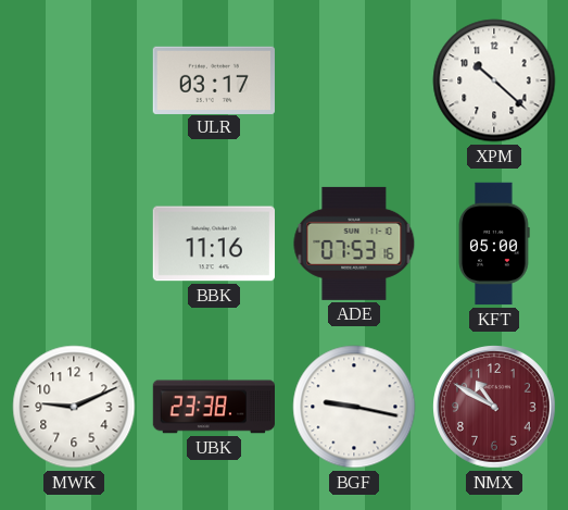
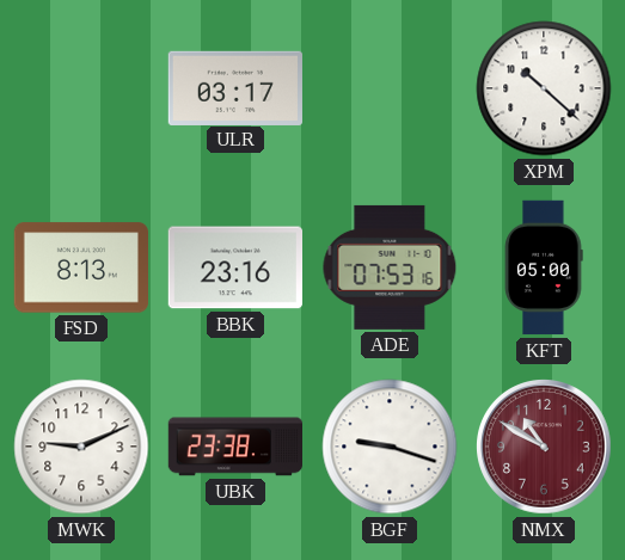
FSD: none -> 8:13 (80, 267)
BBK: 11:16 -> 23:16 (234, 267)
BGF: 9:17 -> 9:18 (390, 447)
